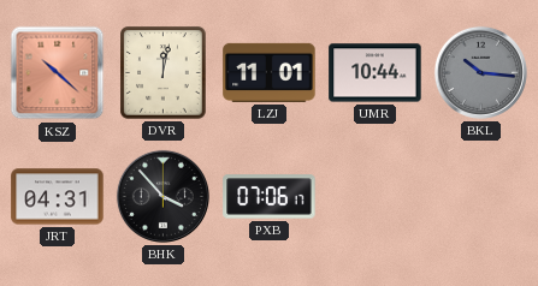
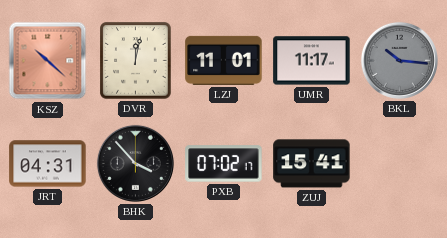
UMR: 10:44 -> 11:17 (312, 61)
PXB: 07:06 -> 07:02 (224, 164)
ZUJ: none -> 15:41 (312, 164)
